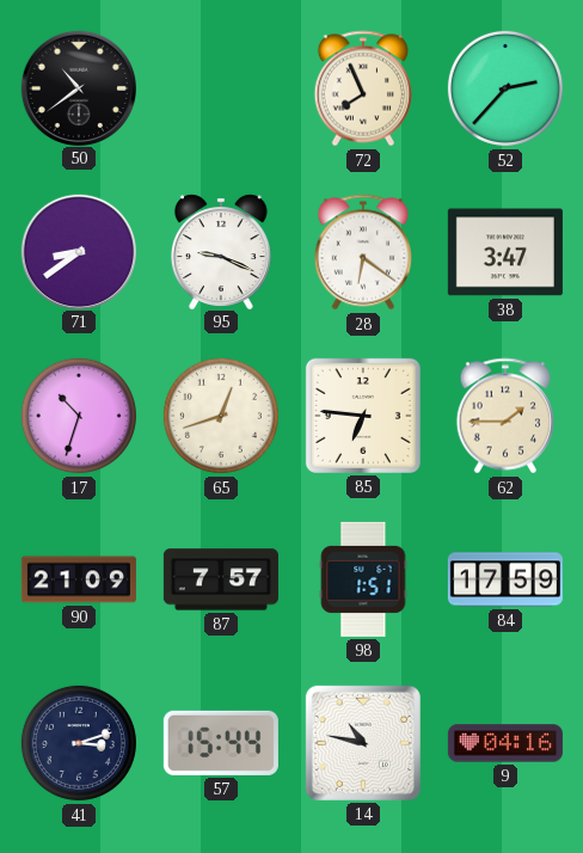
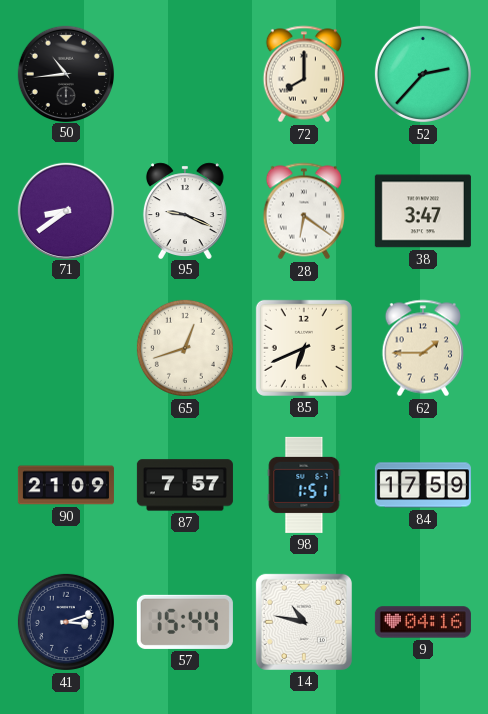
50: 10:39 -> 10:44 (65, 73)
72: 7:56 -> 8:00 (303, 74)
17: 10:33 -> none (79, 416)
85: 6:46 -> 6:41 (304, 348)
